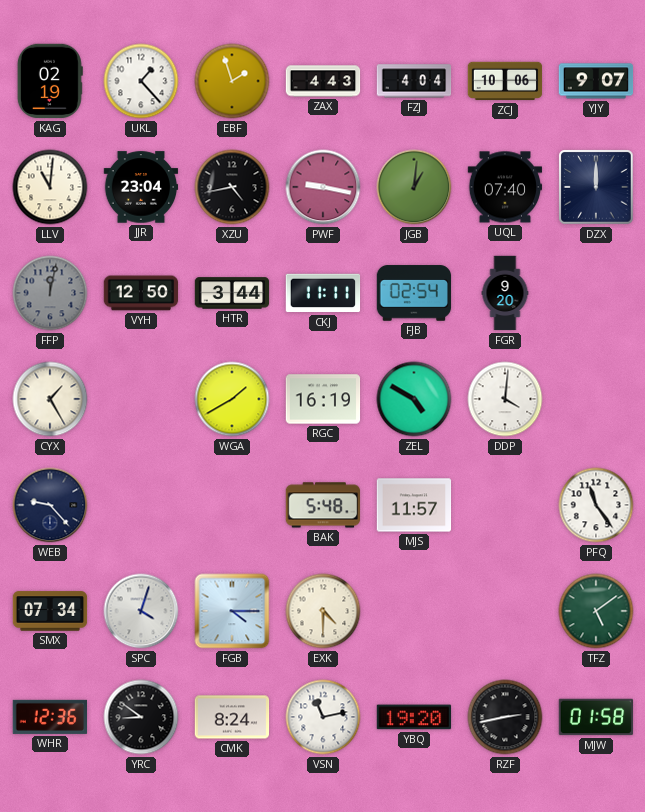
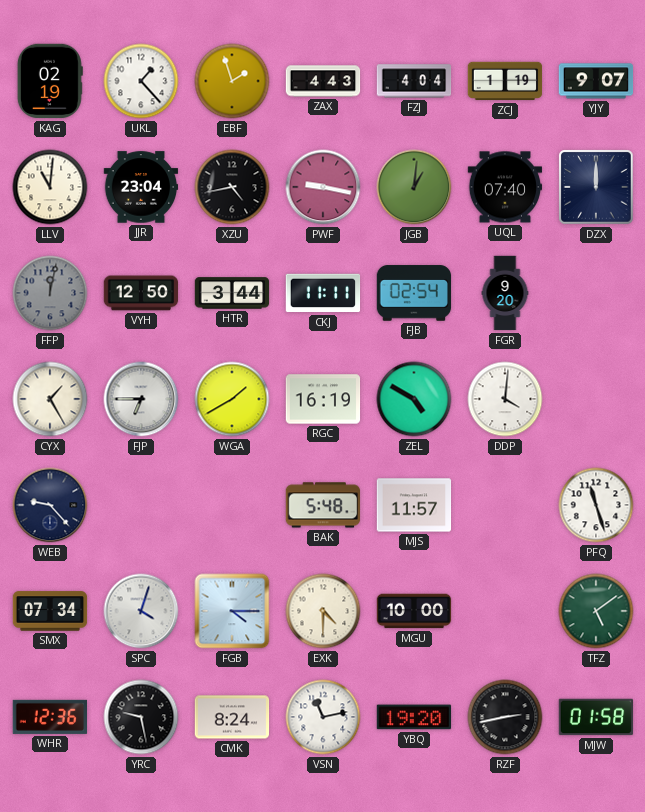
ZCJ: 10:06 -> 1:19 (505, 81)
FJP: none -> 6:45 (141, 399)
PFQ: 11:24 -> 11:27 (596, 505)
MGU: none -> 10:00 (414, 611)
YRC: 8:51 -> 9:28 (141, 717)
